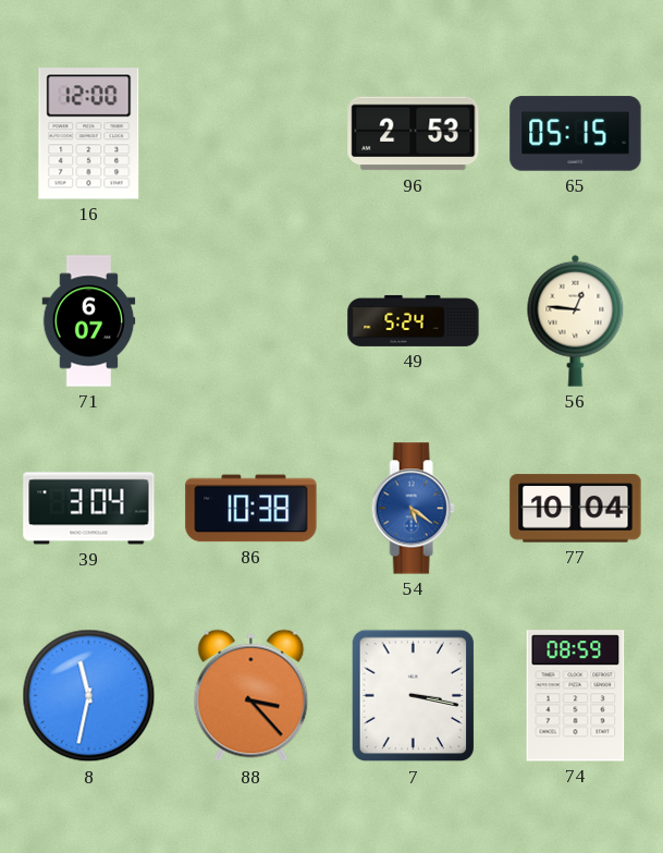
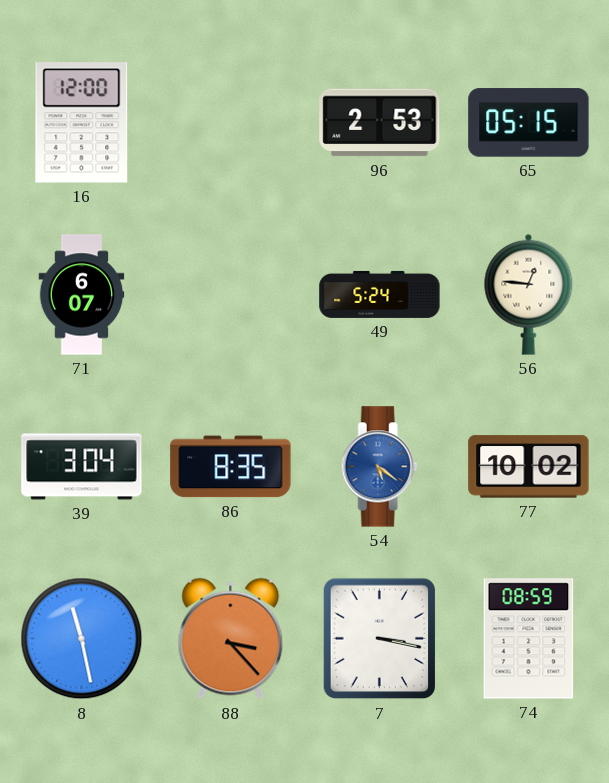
86: 10:38 -> 8:35 (231, 467)
77: 10:04 -> 10:02 (529, 467)
8: 11:32 -> 11:28 (82, 639)
